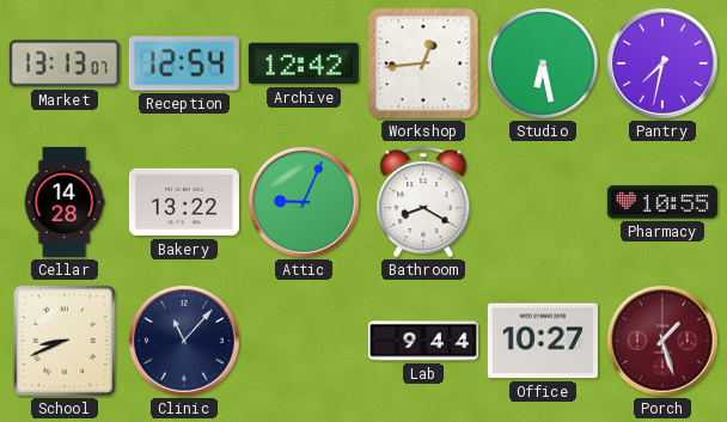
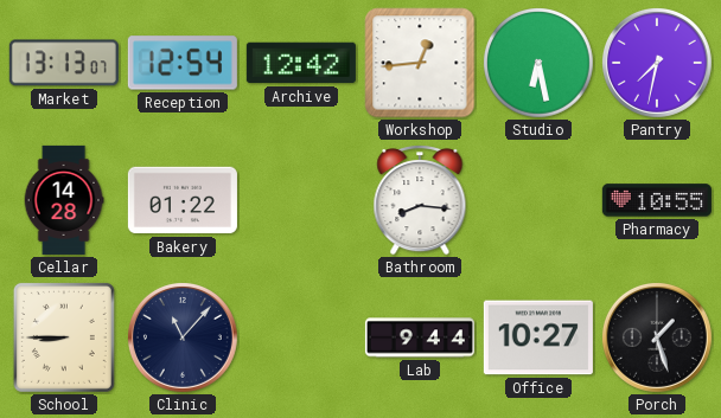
Bakery: 13:22 -> 01:22 (183, 200)
Attic: 9:04 -> none (304, 202)
Bathroom: 8:20 -> 8:16 (420, 201)
School: 8:41 -> 8:45 (64, 337)
Porch dial: burgundy -> black (657, 337)
